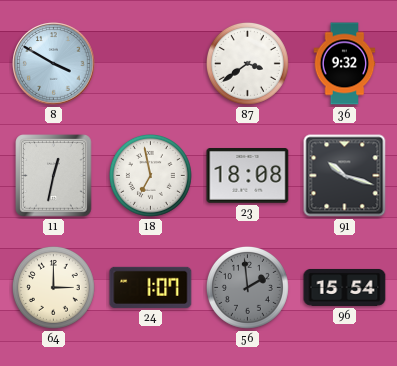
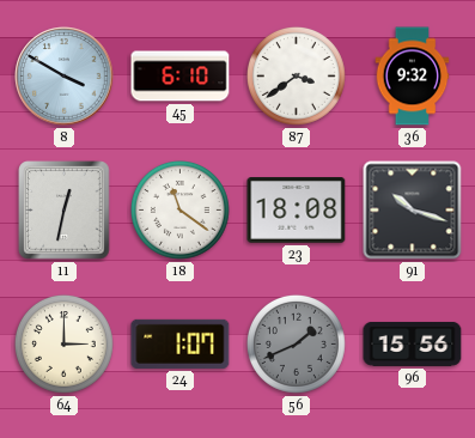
45: none -> 6:10 (181, 77)
18: 6:58 -> 11:21 (179, 209)
56: 1:59 -> 1:41 (296, 343)
96: 15:54 -> 15:56 (413, 343)
